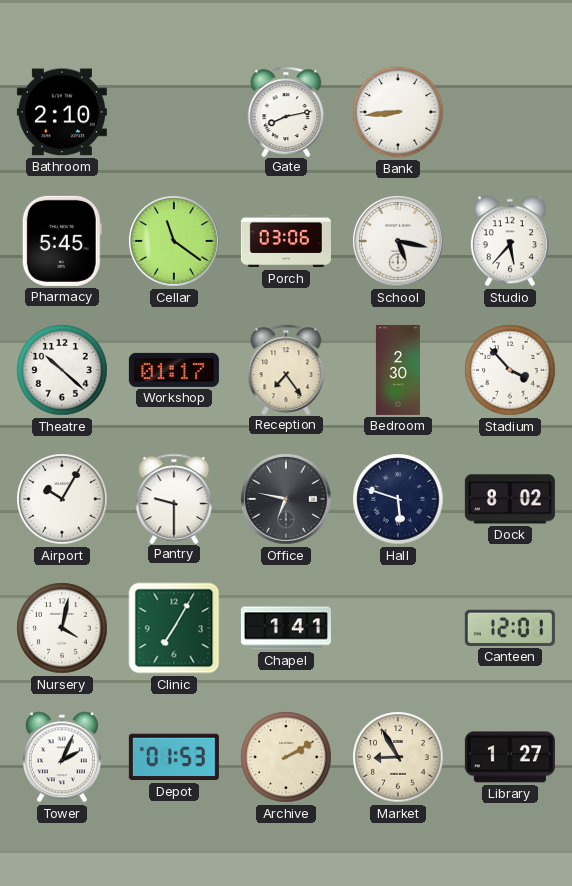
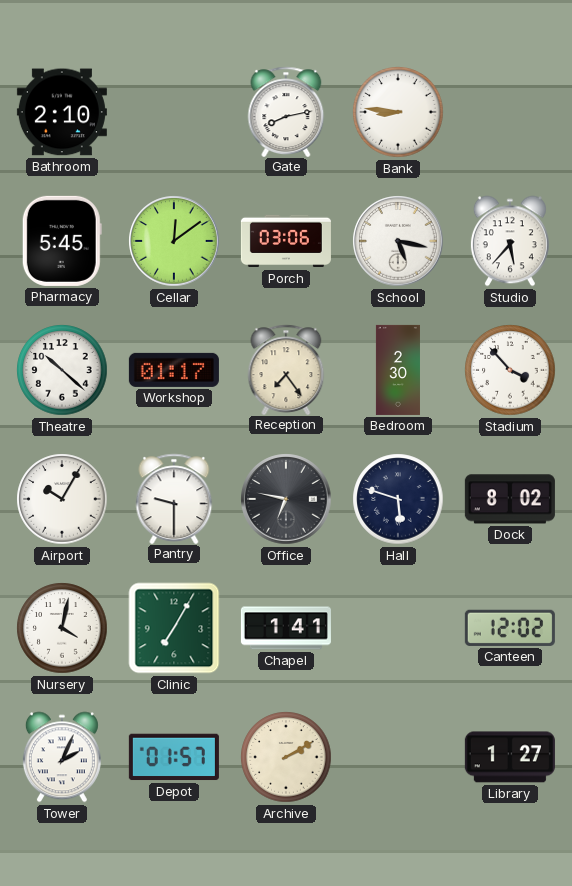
Bank: 8:44 -> 8:46 (398, 112)
Cellar: 11:21 -> 12:09 (174, 241)
Canteen: 12:01 -> 12:02 (510, 628)
Depot: 01:53 -> 01:57 (174, 757)
Market: 8:55 -> none (398, 757)
